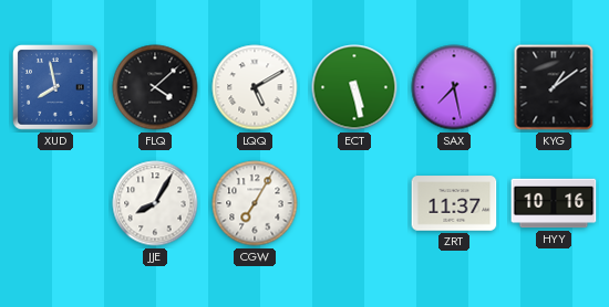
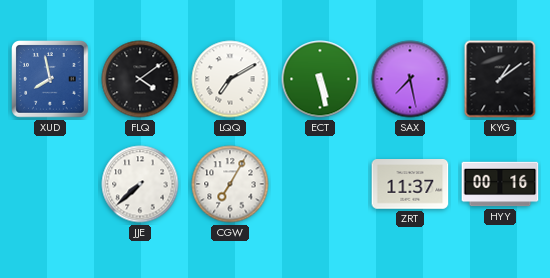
FLQ: 4:08 -> 4:09 (140, 79)
LQQ: 5:10 -> 7:10 (230, 79)
JJE: 8:05 -> 7:38 (140, 184)
HYY: 10:16 -> 00:16 (500, 184)
